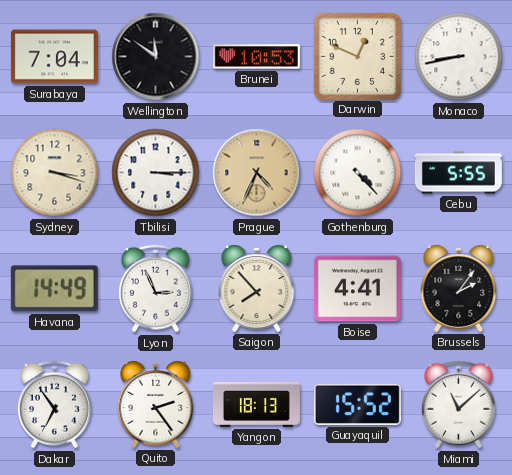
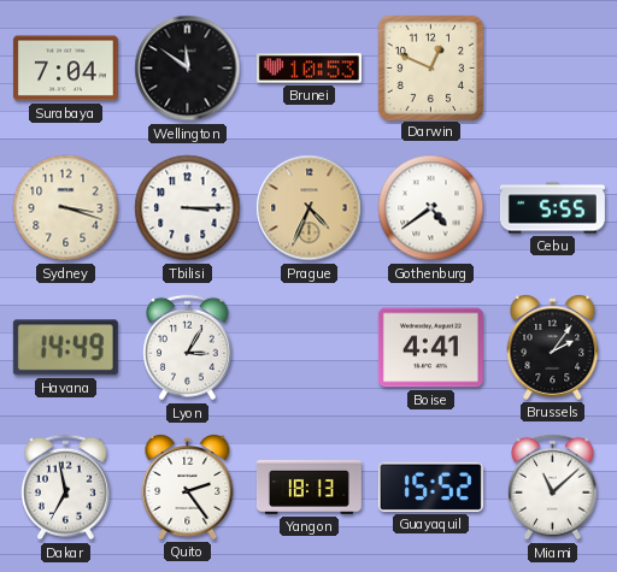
Monaco: 8:43 -> none (459, 57)
Gothenburg: 4:23 -> 4:39 (431, 208)
Lyon: 2:56 -> 3:05 (188, 348)
Saigon: 7:53 -> none (257, 289)
Dakar: 6:54 -> 6:58 (66, 488)
